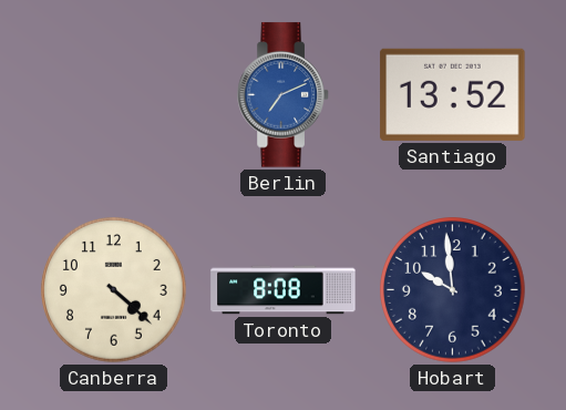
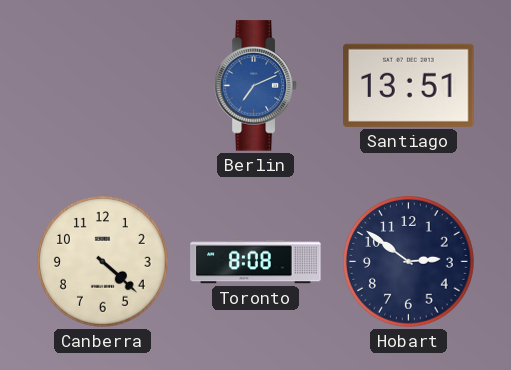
Santiago: 13:52 -> 13:51 (409, 85)
Hobart: 9:59 -> 2:51 (409, 262)
